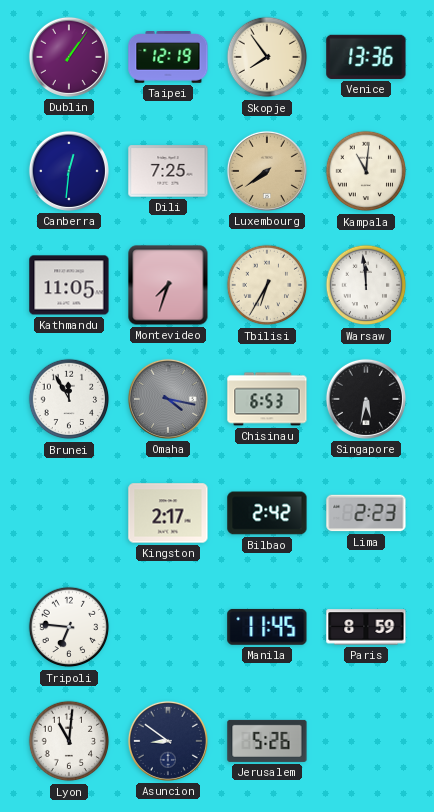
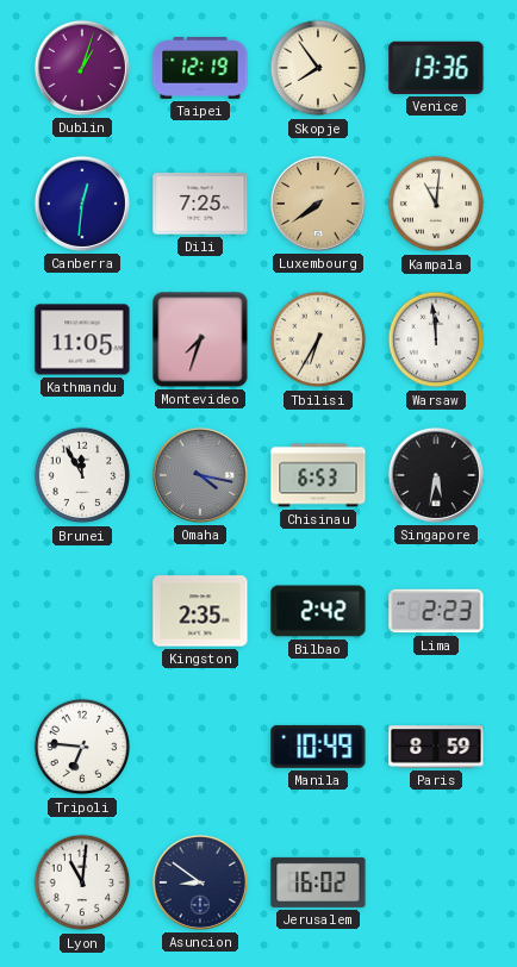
Dublin: 1:06 -> 1:03 (82, 68)
Kingston: 2:17 -> 2:35 (200, 611)
Manila: 11:45 -> 10:49 (318, 747)
Jerusalem: 5:26 -> 16:02 (318, 882)
